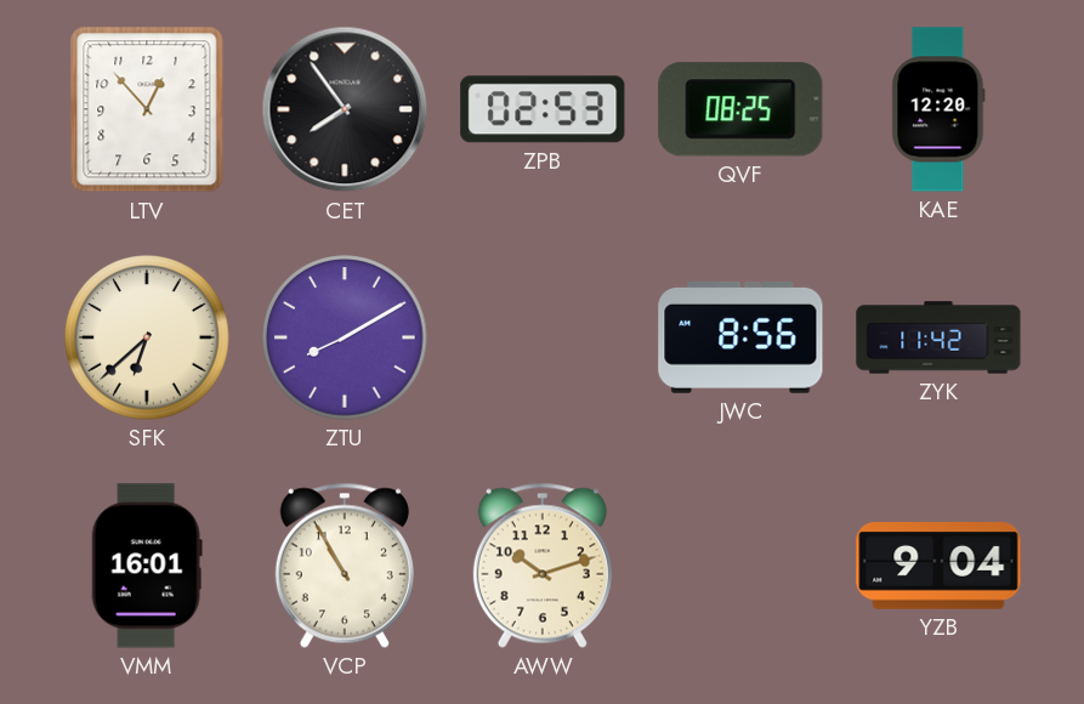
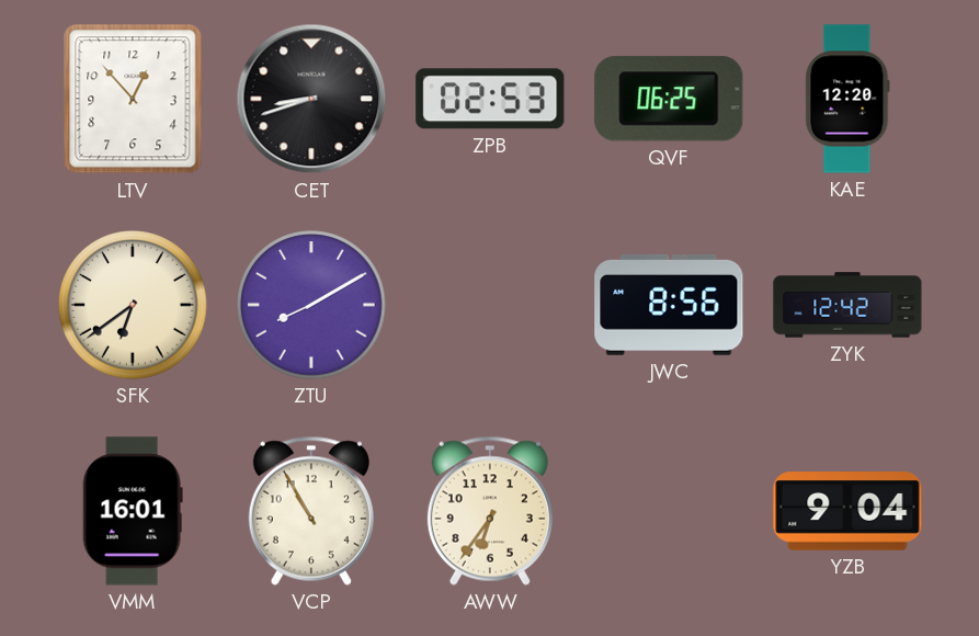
CET: 7:54 -> 8:42 (311, 99)
QVF: 08:25 -> 06:25 (669, 99)
SFK: 6:38 -> 6:39 (133, 305)
ZYK: 11:42 -> 12:42 (847, 305)
AWW: 10:12 -> 6:36 (490, 511)
